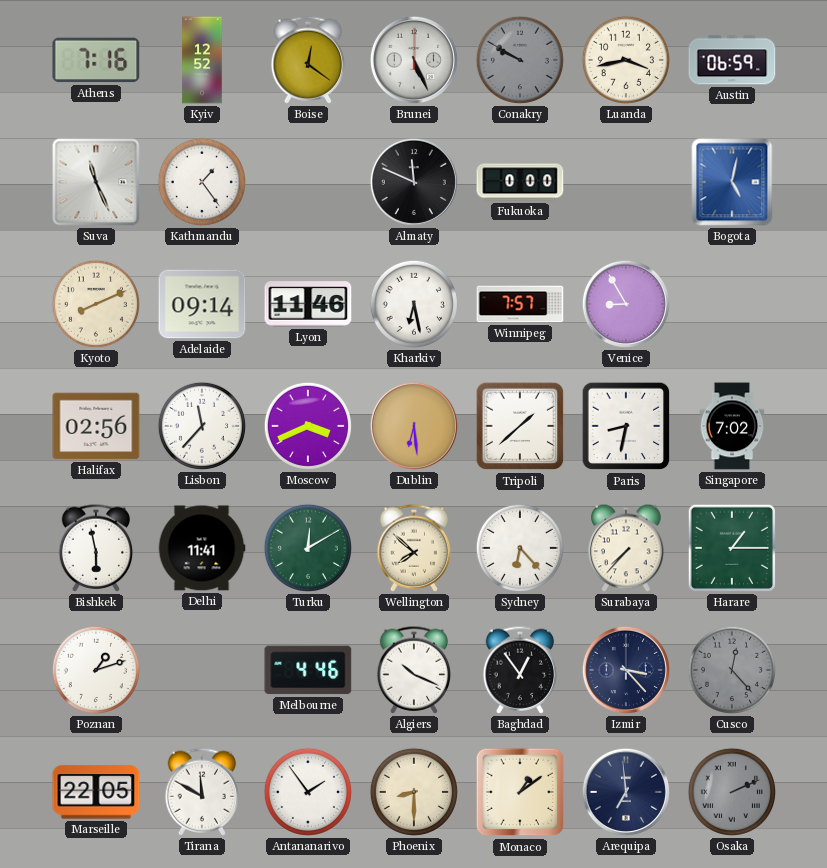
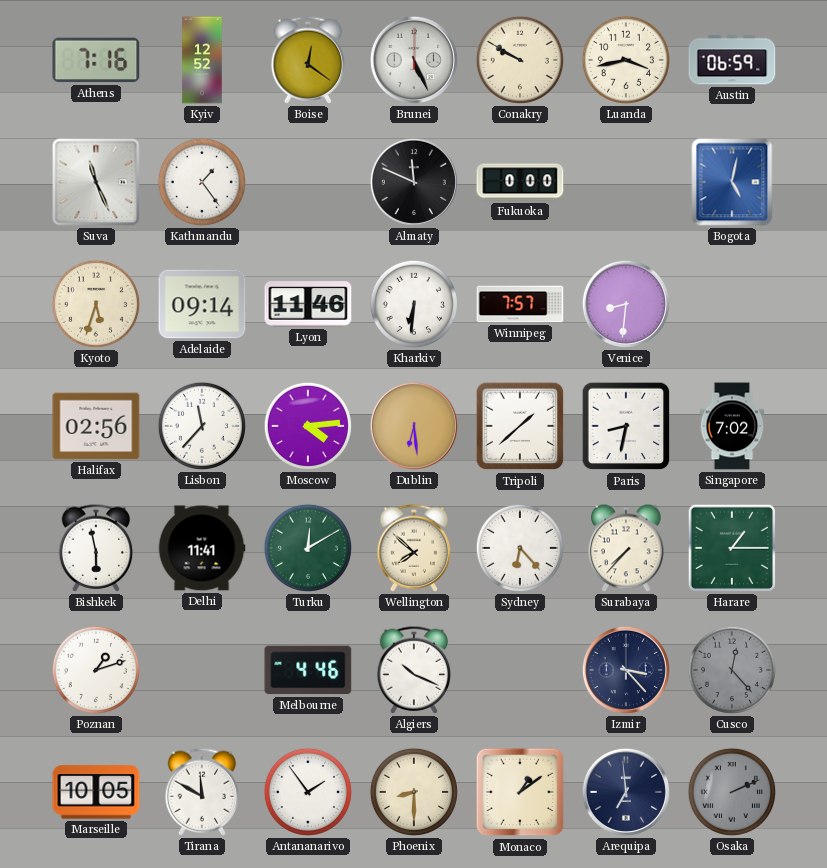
Conakry dial: grey -> cream (520, 60)
Kyoto: 8:11 -> 5:33 (96, 304)
Kharkiv: 6:28 -> 6:31 (414, 304)
Venice: 8:55 -> 8:31 (626, 304)
Moscow: 3:41 -> 4:14 (308, 426)
Baghdad: 12:54 -> none (520, 670)
Marseille: 22:05 -> 10:05 (96, 792)
